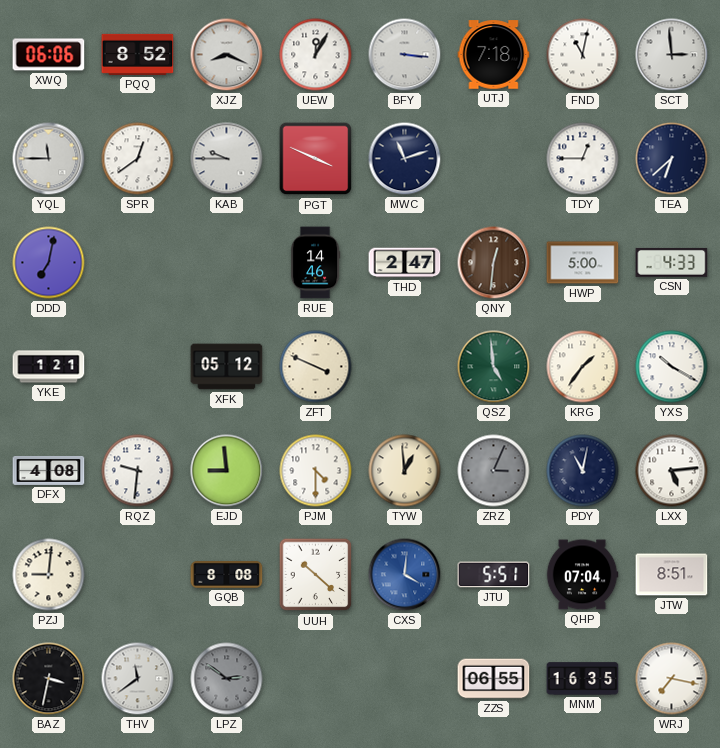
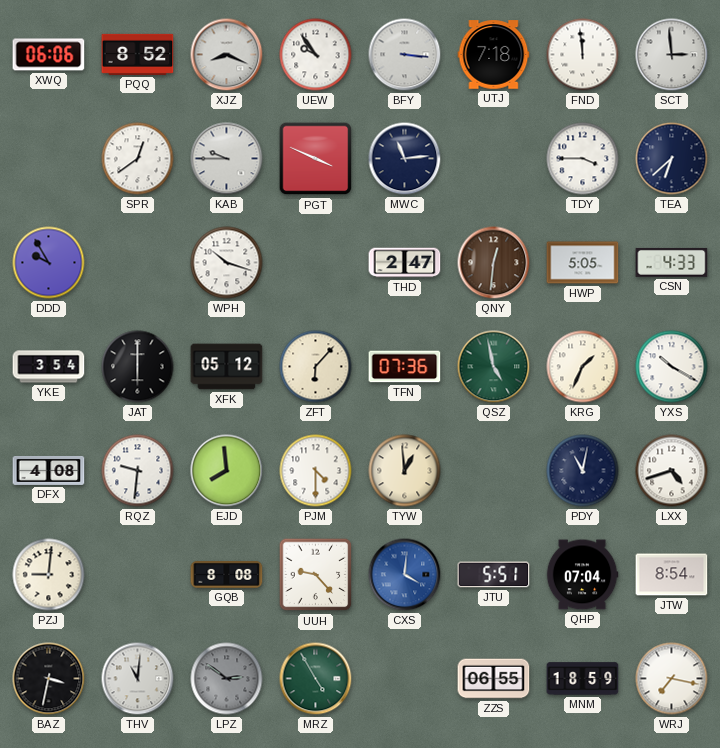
UEW: 12:05 -> 9:54 (316, 55)
FND: 11:02 -> 11:59 (583, 55)
YQL: 11:45 -> none (49, 159)
MWC: 11:12 -> 11:14 (405, 159)
TDY: 12:45 -> 3:45 (583, 159)
DDD: 7:02 -> 9:55 (49, 263)
WPH: none -> 10:18 (227, 263)
RUE: 14:46 -> none (315, 263)
HWP: 5:00 -> 5:05 (583, 263)
YKE: 1:21 -> 3:54 (49, 367)
JAT: none -> 6:00 (138, 367)
ZFT: 3:49 -> 6:07 (316, 367)
TFN: none -> 07:36 (405, 367)
QSZ: 4:59 -> 4:58 (494, 367)
KRG: 1:36 -> 1:34 (583, 367)
EJD: 8:59 -> 7:59 (227, 471)
ZRZ: 3:04 -> none (494, 471)
LXX: 5:14 -> 4:42 (672, 471)
UUH: 10:22 -> 9:23 (316, 575)
JTW: 8:51 -> 8:54 (672, 575)
THV: 11:39 -> 11:01 (138, 679)
MRZ: none -> 4:55 (316, 679)
MNM: 16:35 -> 18:59 (583, 679)
